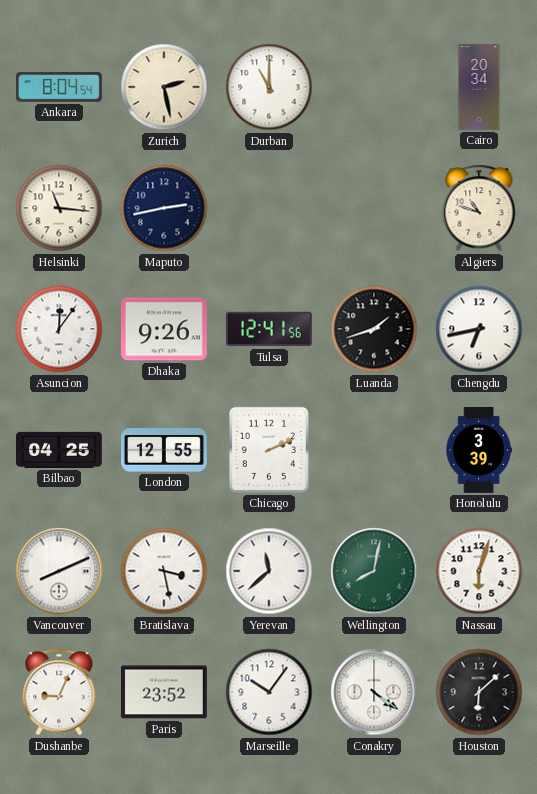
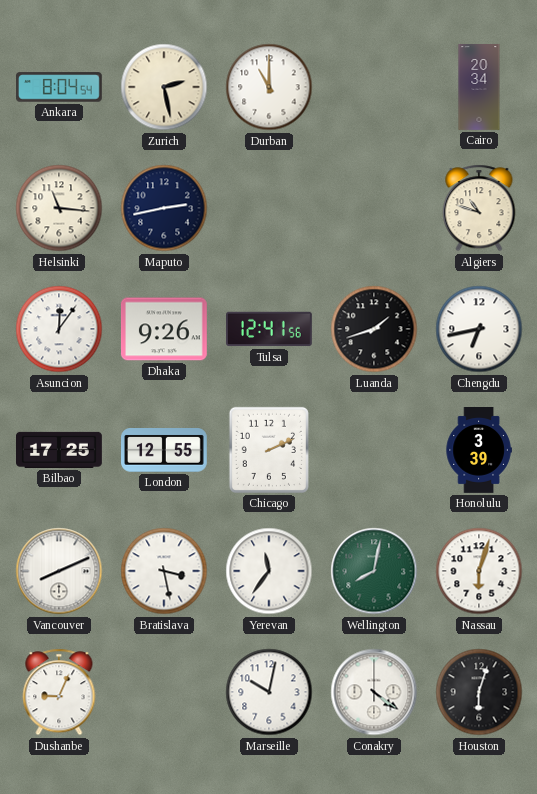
Bilbao: 04:25 -> 17:25 (60, 450)
Yerevan: 11:38 -> 11:36 (269, 571)
Paris: 23:52 -> none (164, 692)
Marseille: 10:06 -> 10:02 (269, 692)
Houston: 6:08 -> 6:03 (479, 692)
